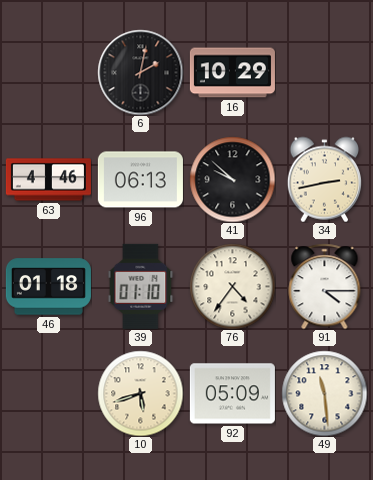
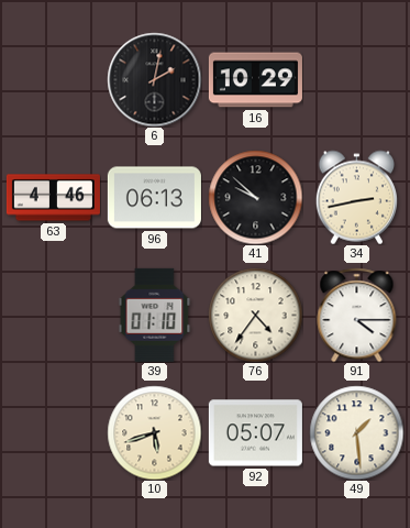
46: 01:18 -> none (48, 287)
92: 05:09 -> 05:07 (255, 433)
49: 11:29 -> 1:29 (356, 432)
